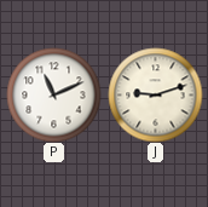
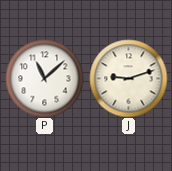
P: 11:11 -> 11:08 (44, 78)
